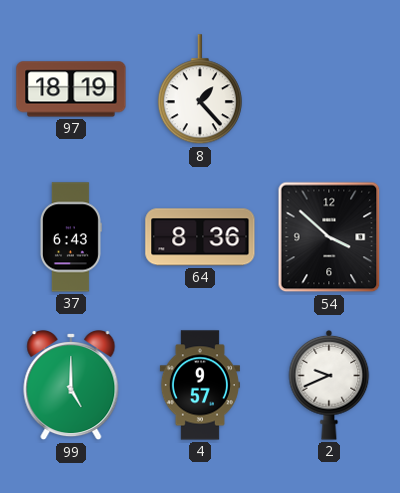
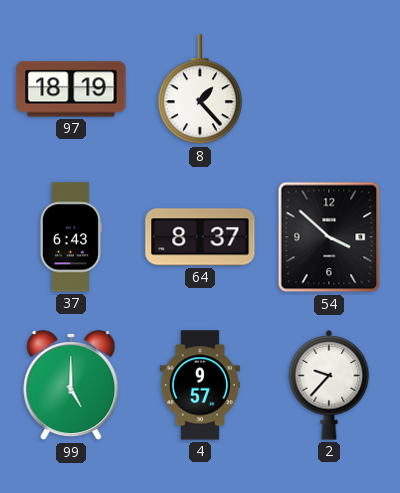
64: 8:36 -> 8:37 (200, 237)
2: 9:41 -> 9:37 (329, 385)
